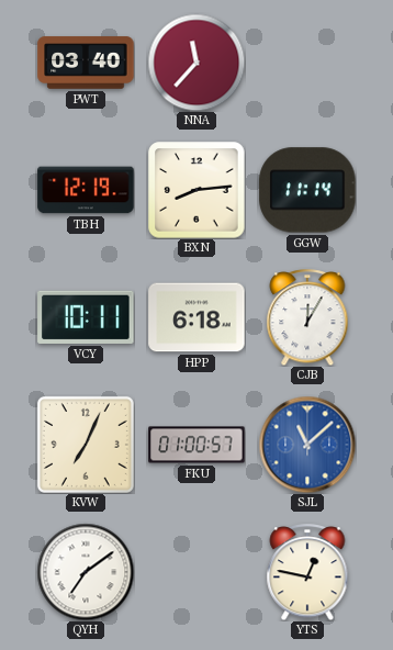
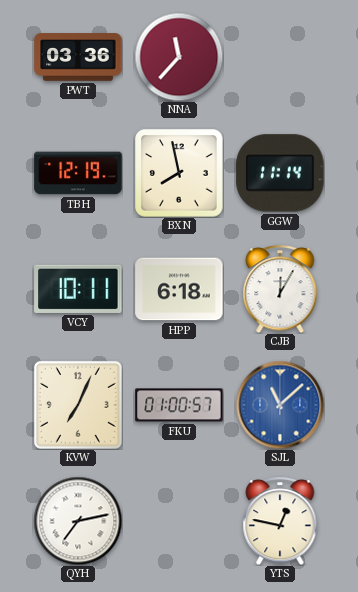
PWT: 03:40 -> 03:36 (78, 57)
BXN: 8:14 -> 7:58 (179, 173)
QYH: 7:09 -> 7:13 (78, 521)
